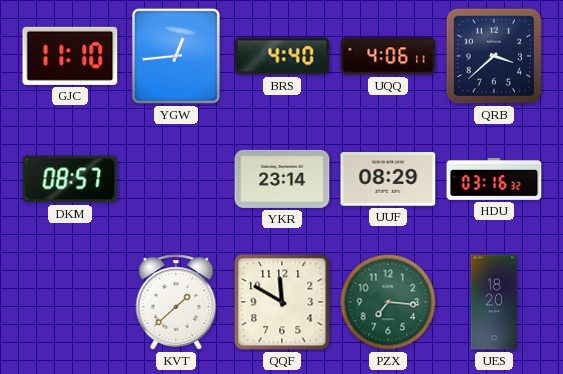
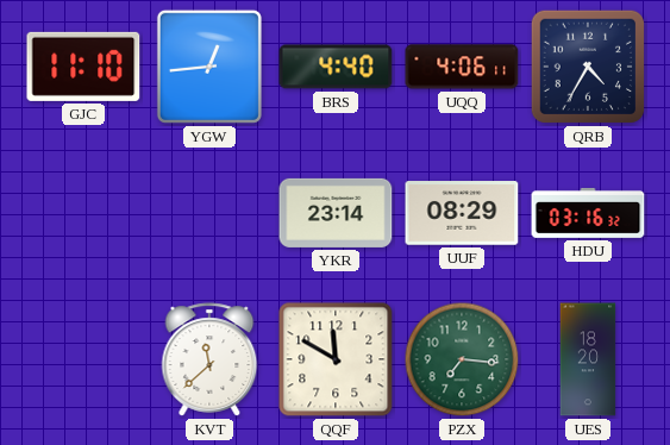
QRB: 3:38 -> 4:35 (588, 67)
DKM: 08:57 -> none (70, 179)
KVT: 1:38 -> 11:38 (209, 359)
